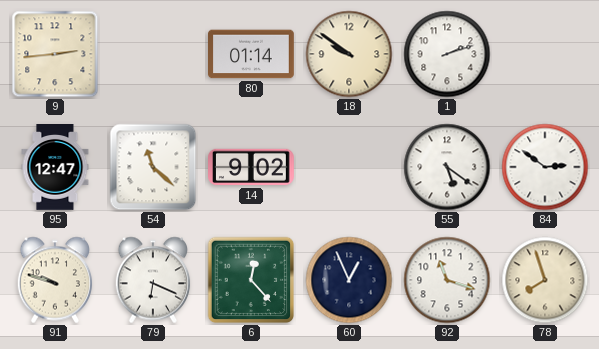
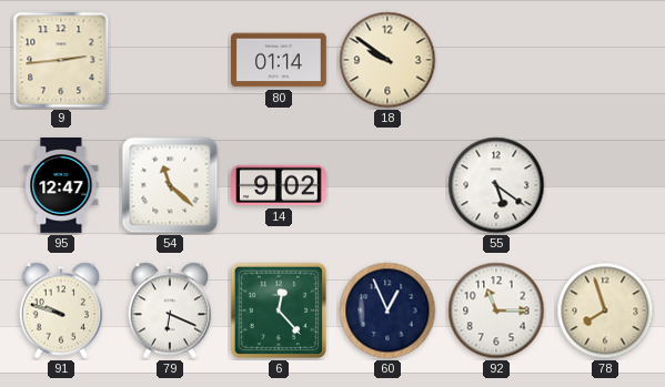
1: 2:12 -> none (447, 54)
84: 2:51 -> none (545, 167)
92: 11:18 -> 11:15 (496, 310)
